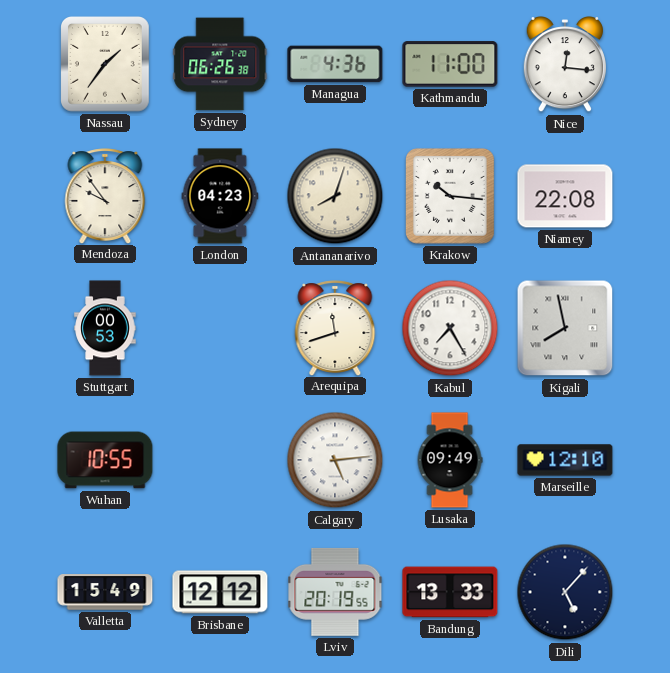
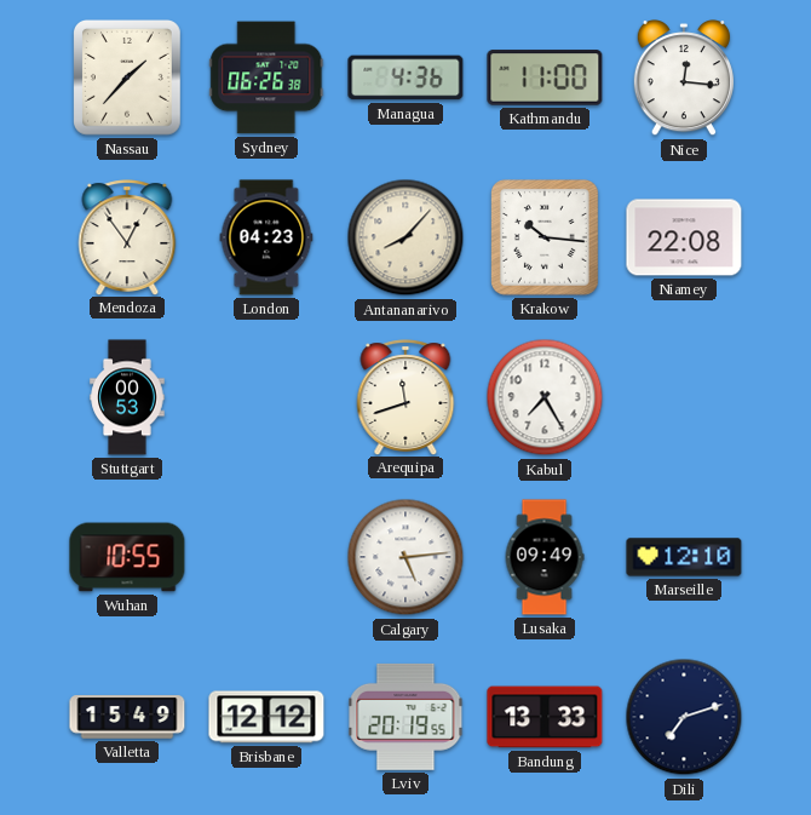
Nassau: 1:36 -> 1:37 (128, 79)
Mendoza: 9:54 -> 12:54 (127, 237)
Antananarivo: 8:03 -> 8:07 (405, 237)
Kigali: 7:58 -> none (565, 328)
Dili: 5:07 -> 7:12 (684, 717)
